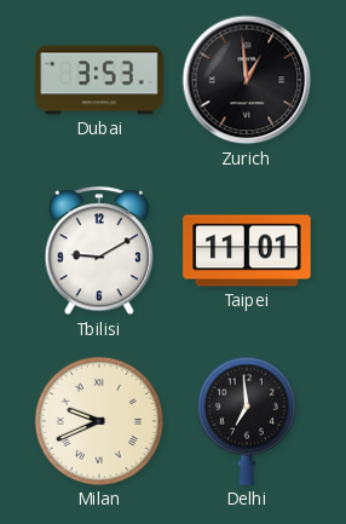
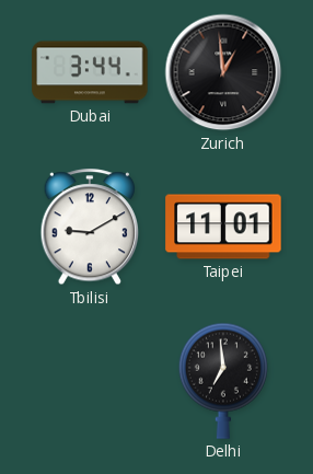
Dubai: 3:53 -> 3:44 (90, 72)
Milan: 9:41 -> none (99, 421)
